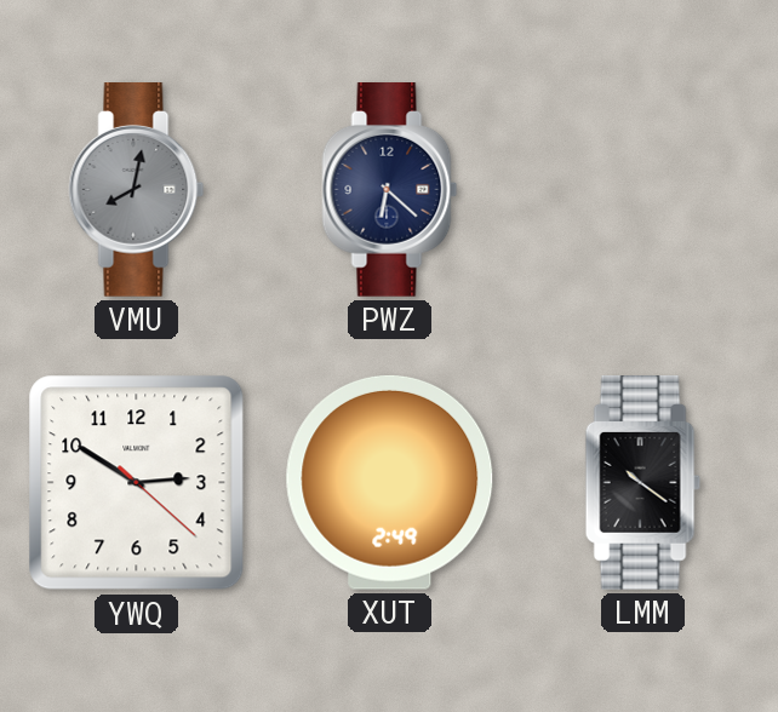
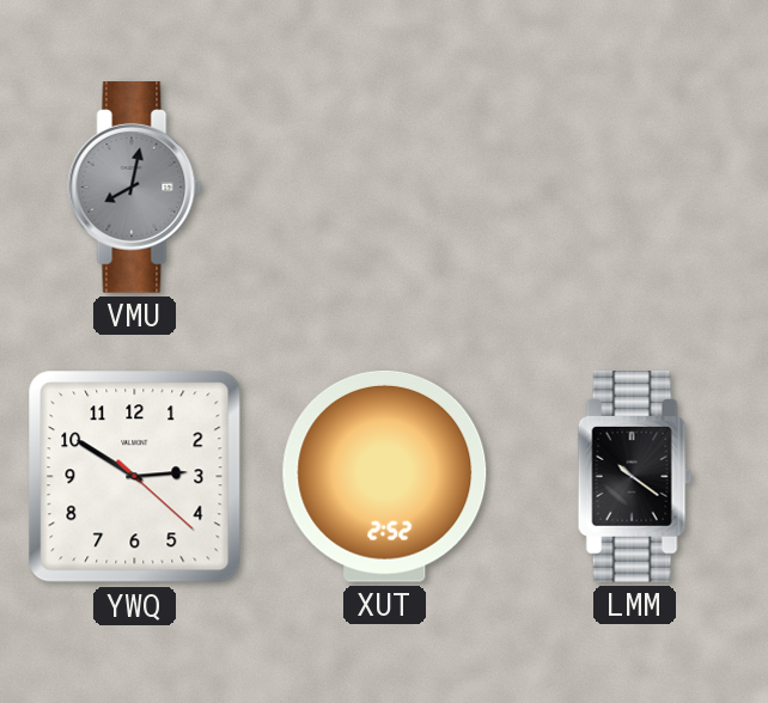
PWZ: 6:22 -> none (390, 190)
XUT: 2:49 -> 2:52 (385, 476)
